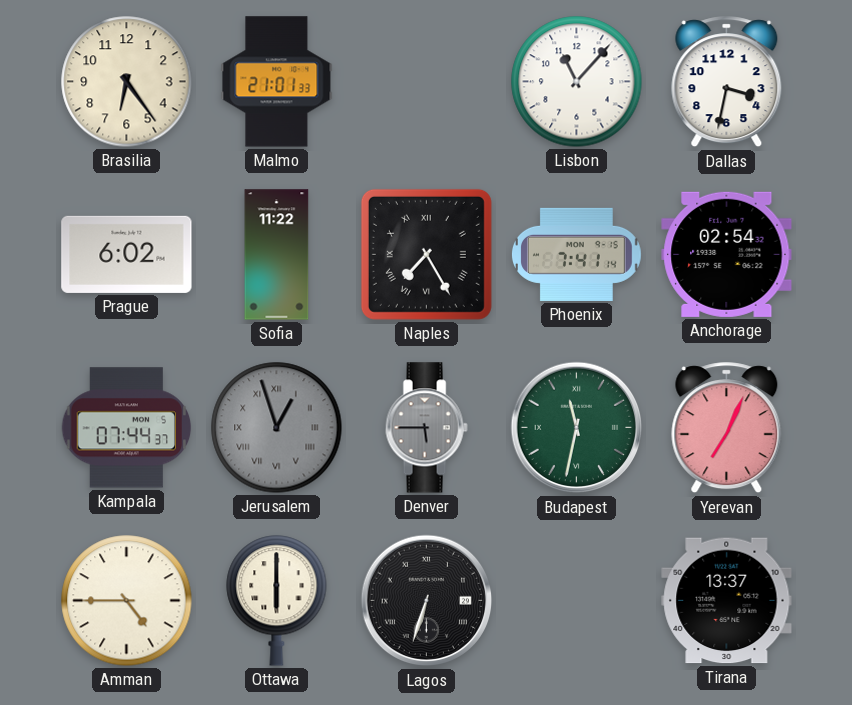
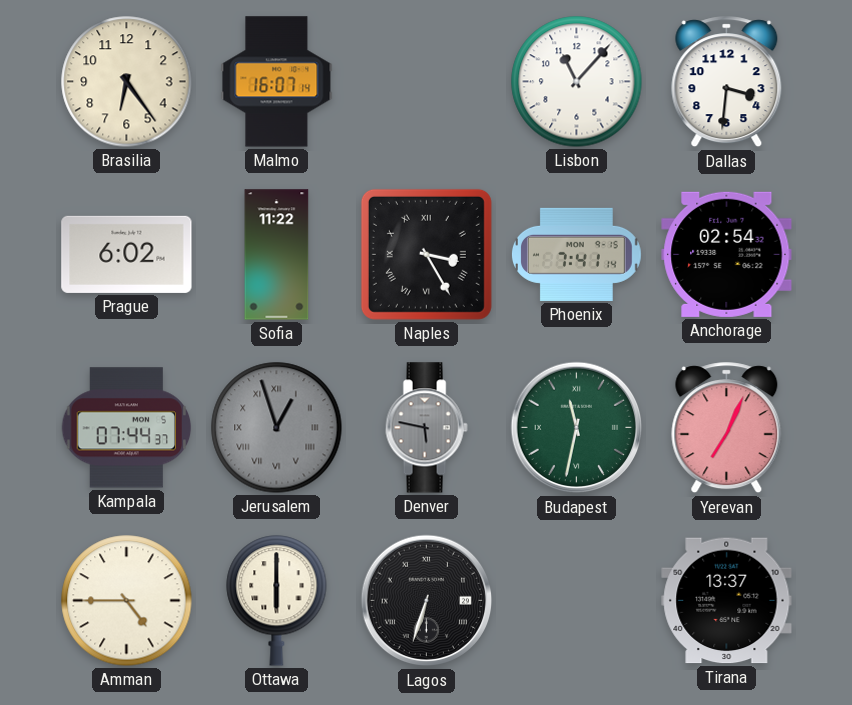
Malmo: 21:01 -> 16:07 (277, 82)
Dallas: 3:32 -> 3:31 (727, 82)
Naples: 7:25 -> 3:25 (426, 254)
Denver: 5:45 -> 5:47 (426, 428)
